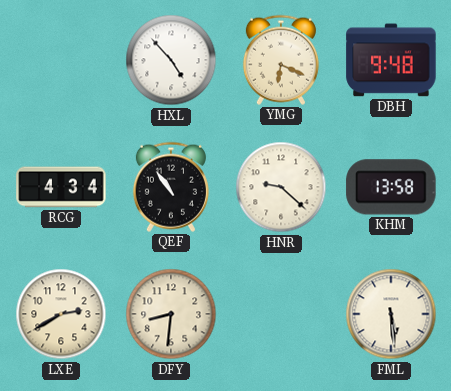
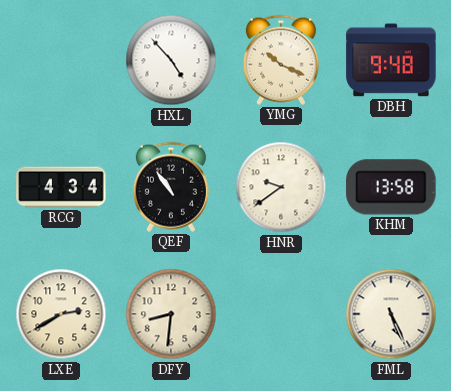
YMG: 6:19 -> 10:19 (281, 60)
HNR: 9:22 -> 9:39 (281, 187)
FML: 5:29 -> 5:26 (391, 314)
